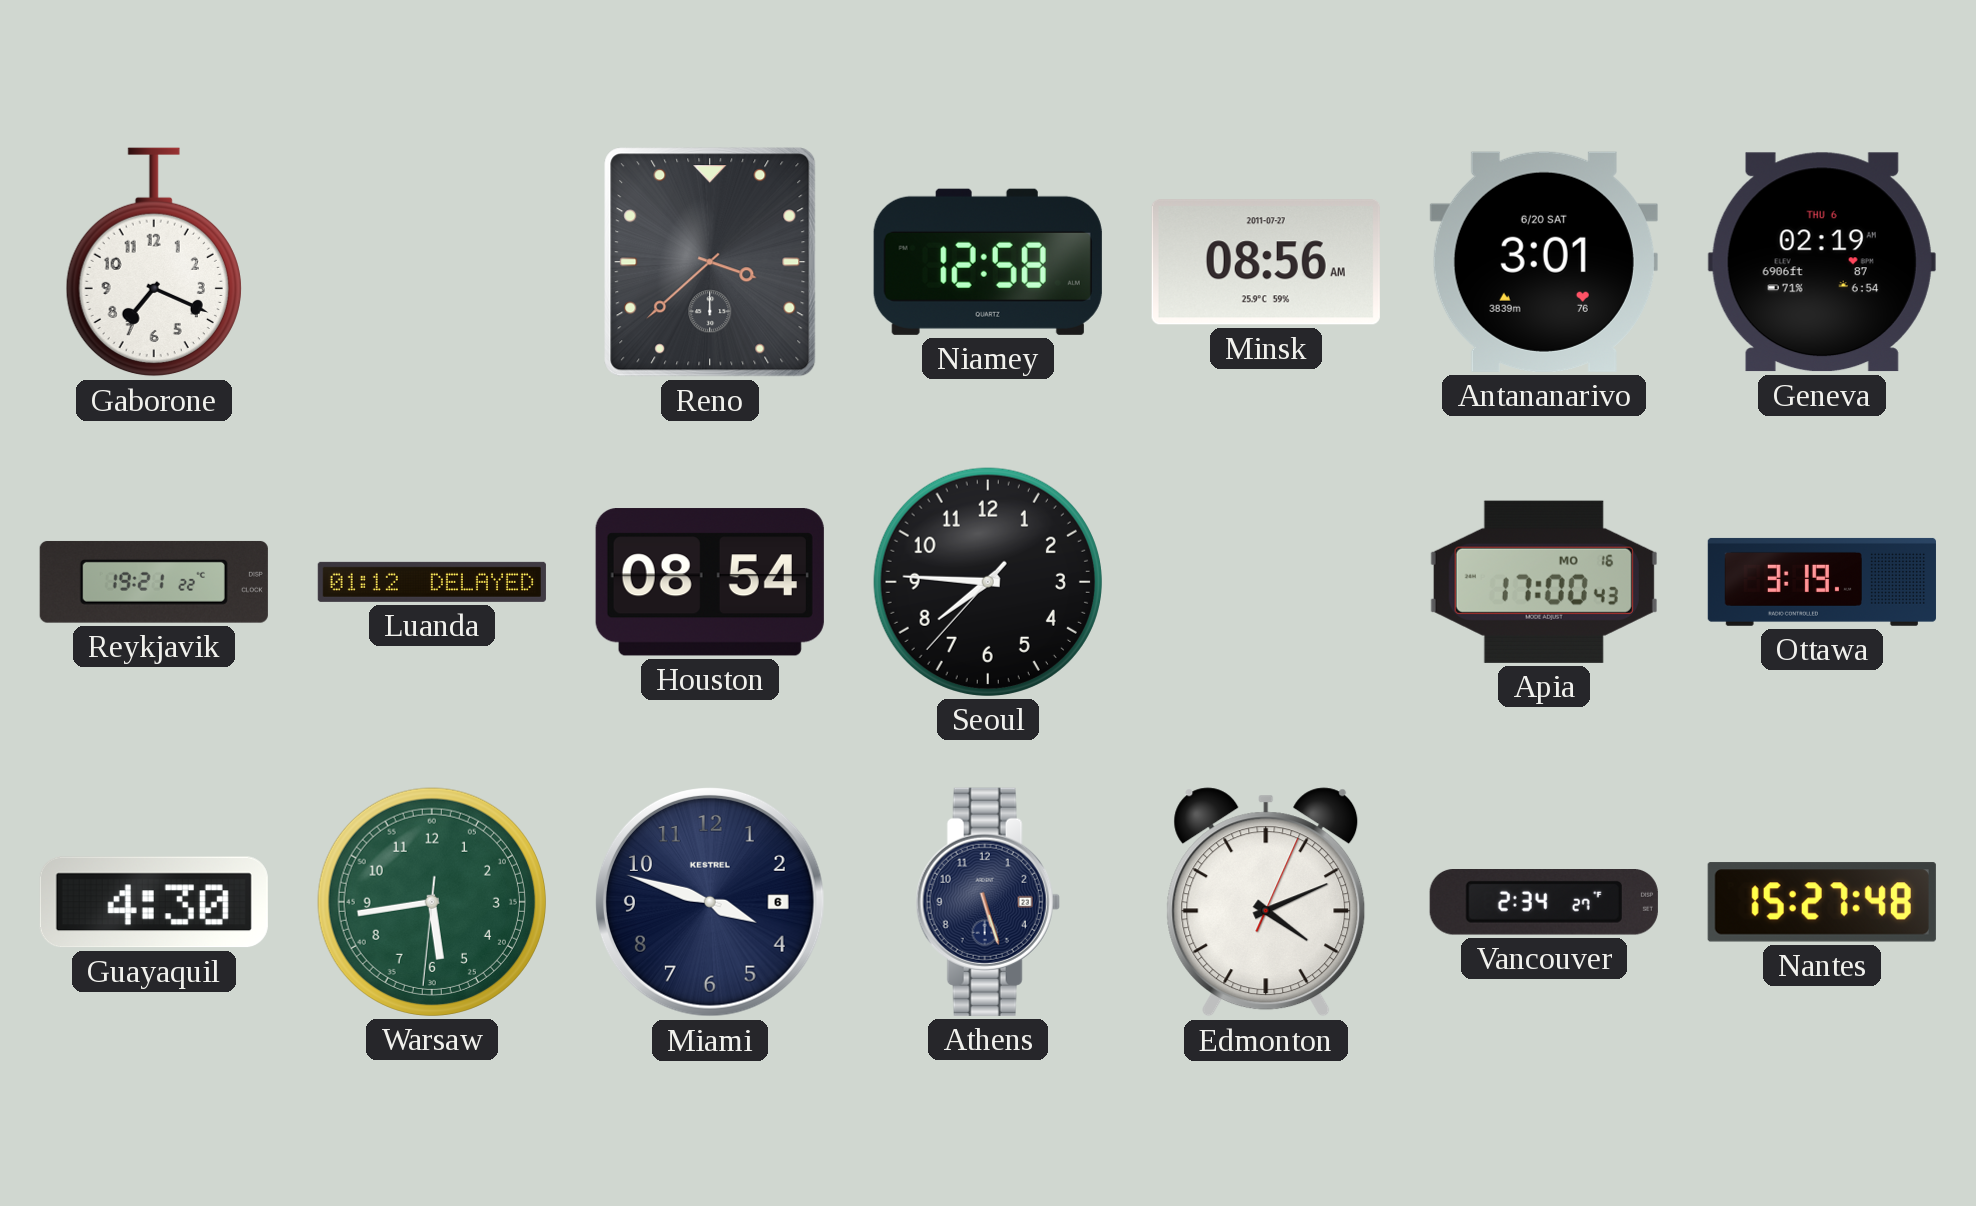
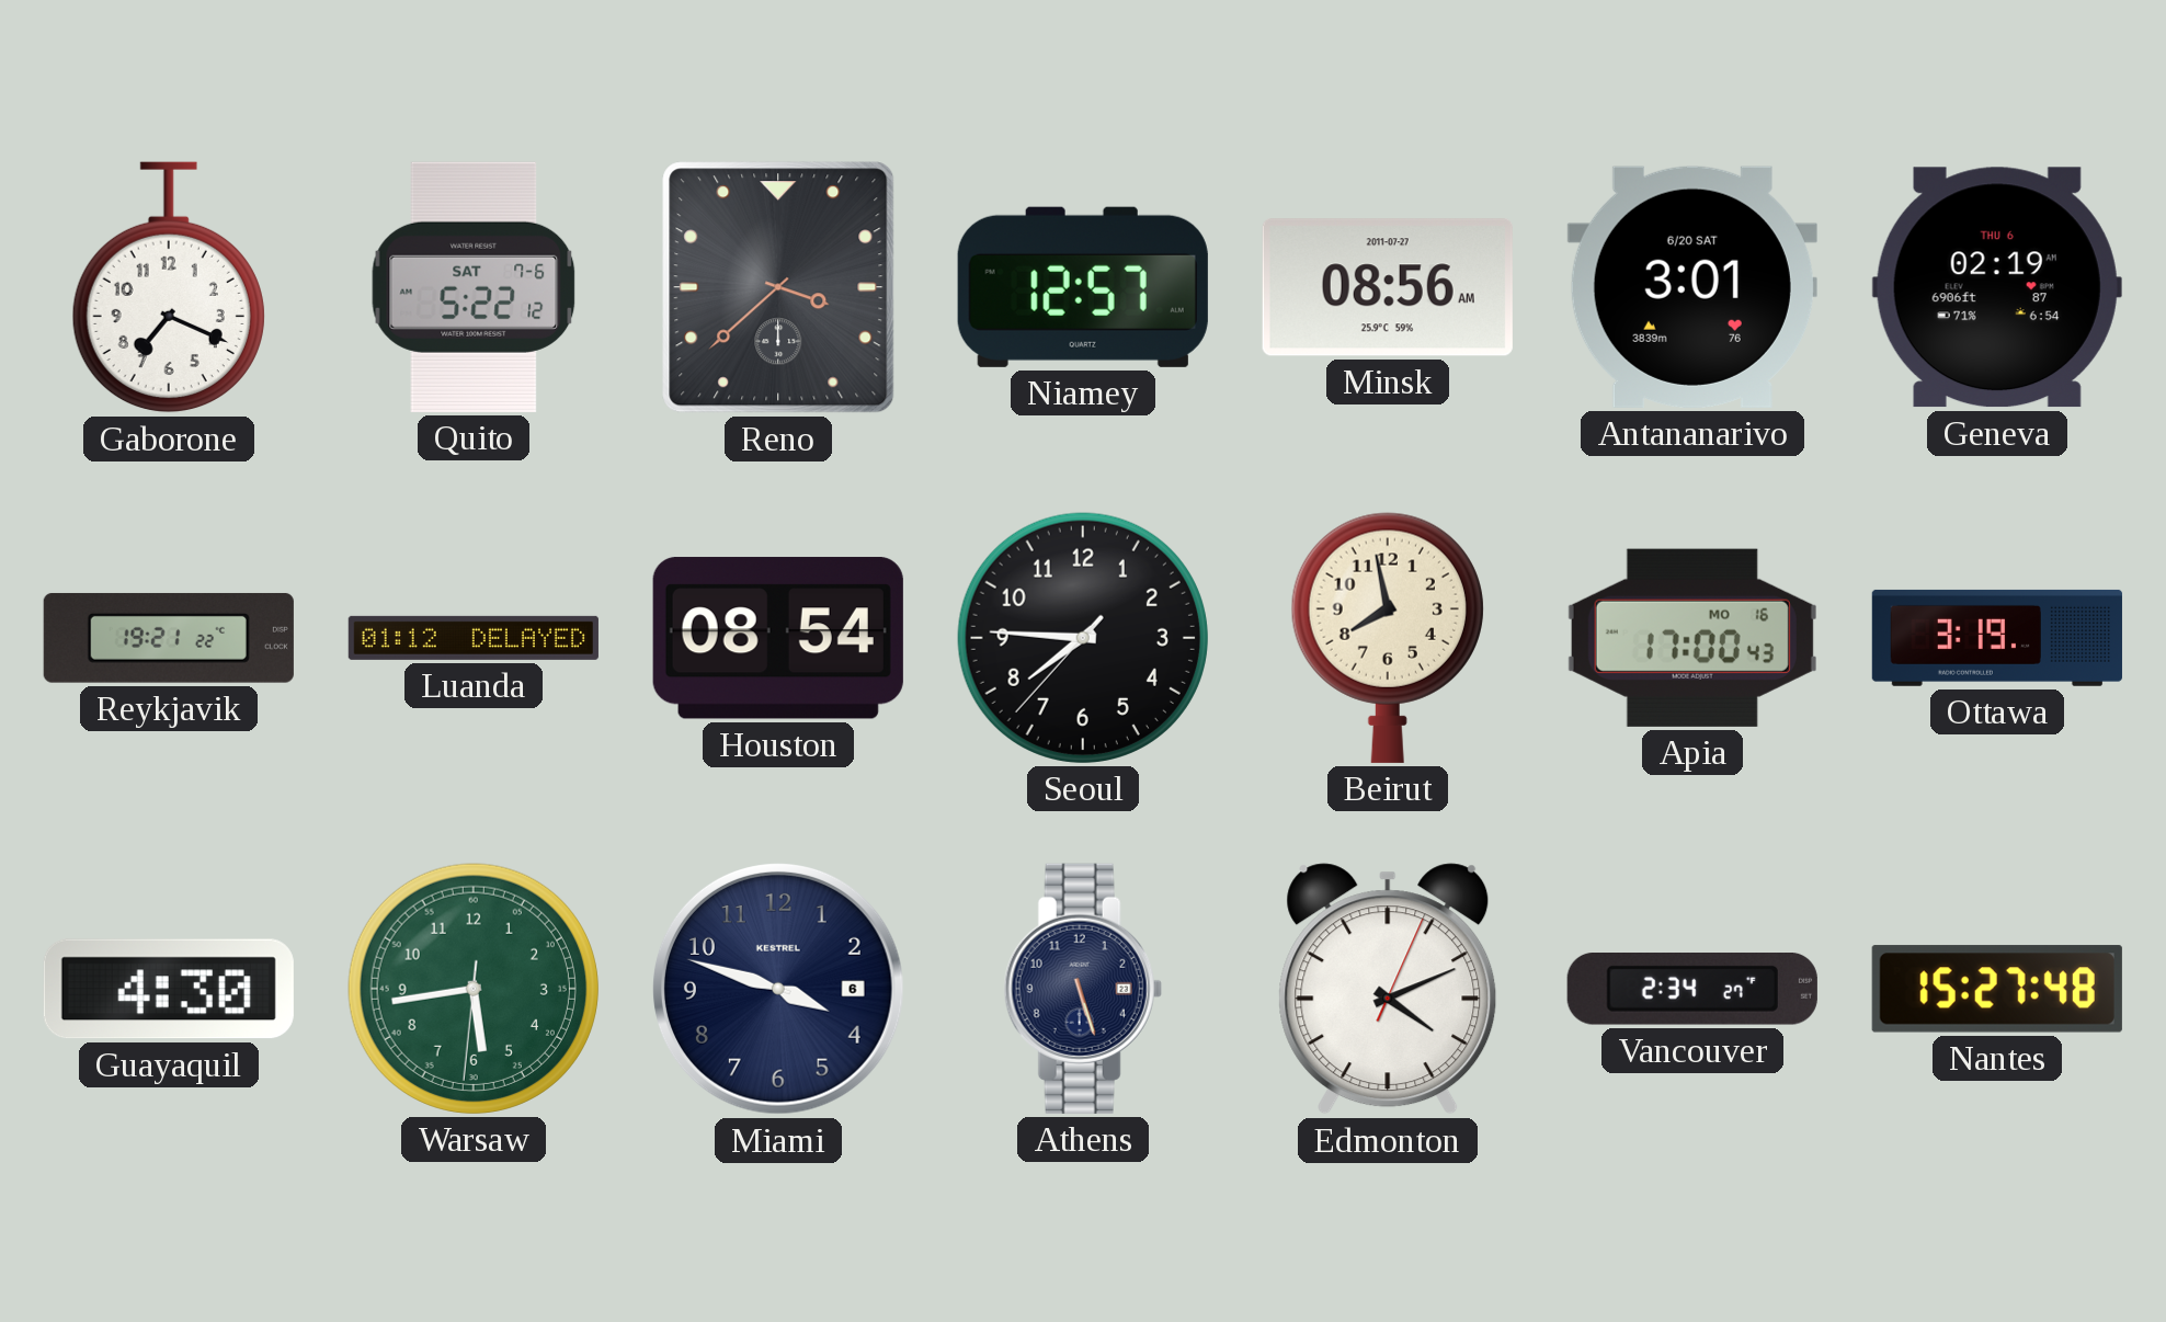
Quito: none -> 5:22 (474, 287)
Niamey: 12:58 -> 12:57 (1083, 287)
Beirut: none -> 7:58 (1388, 638)
